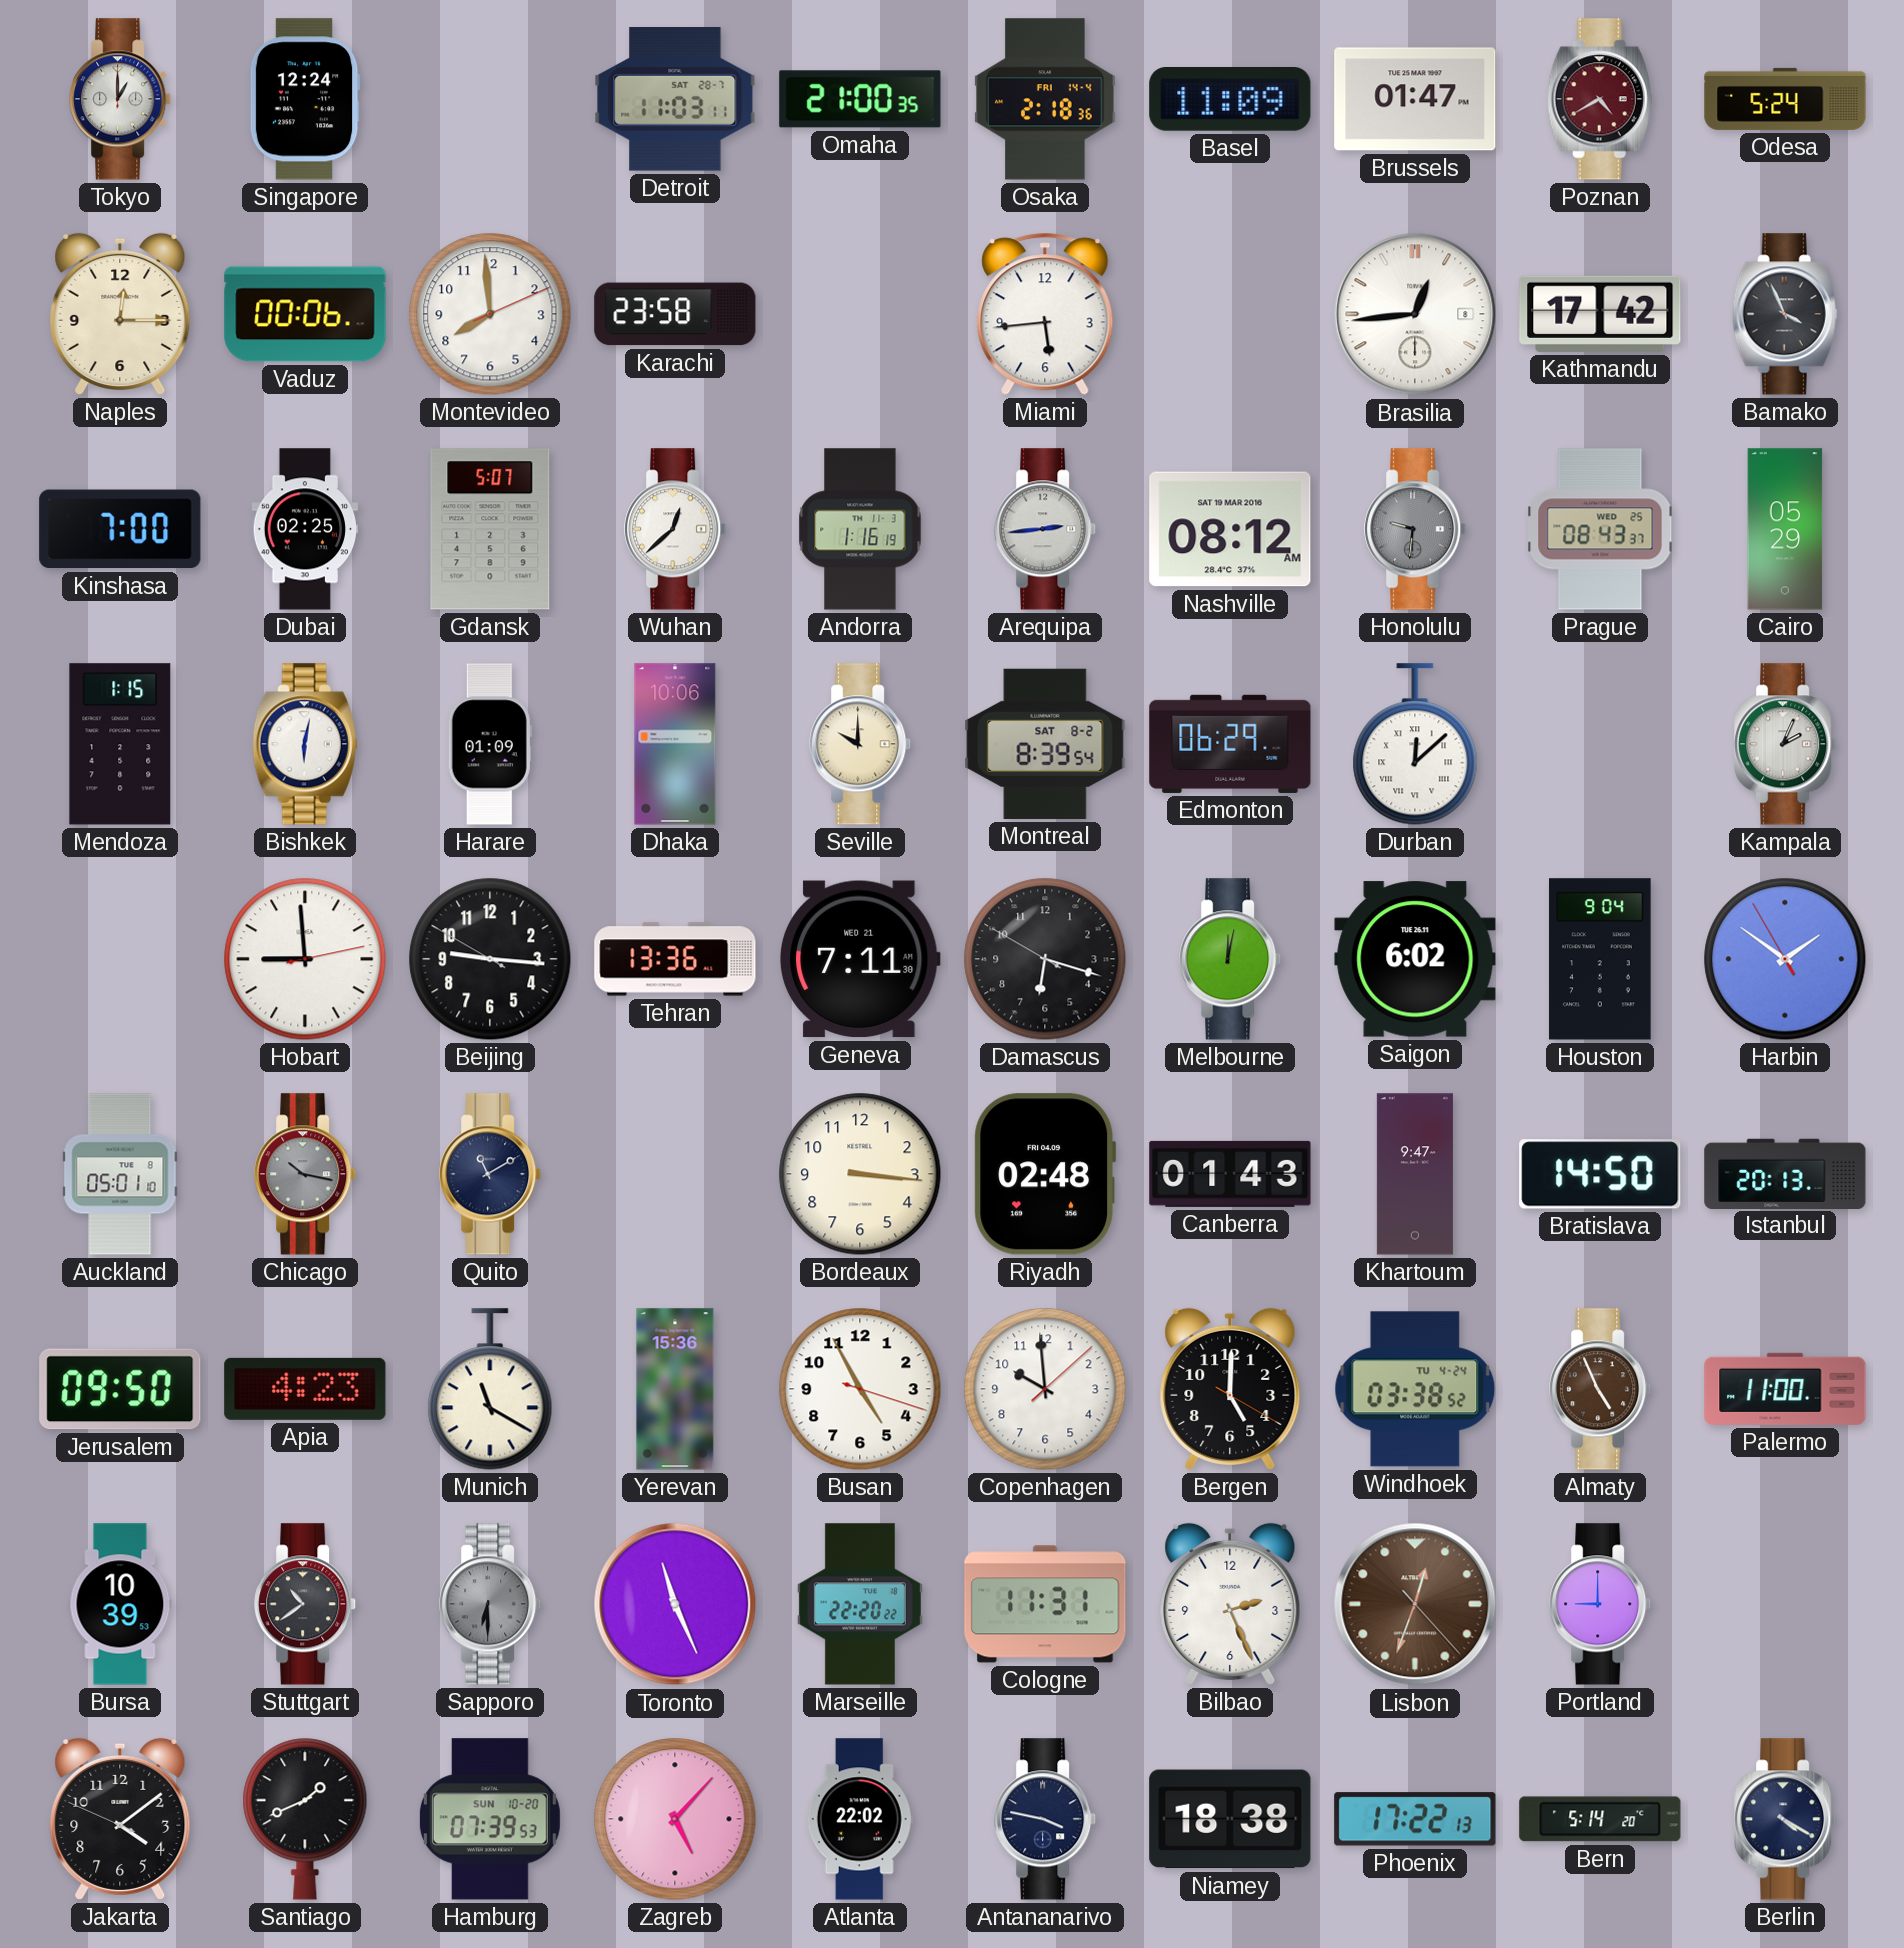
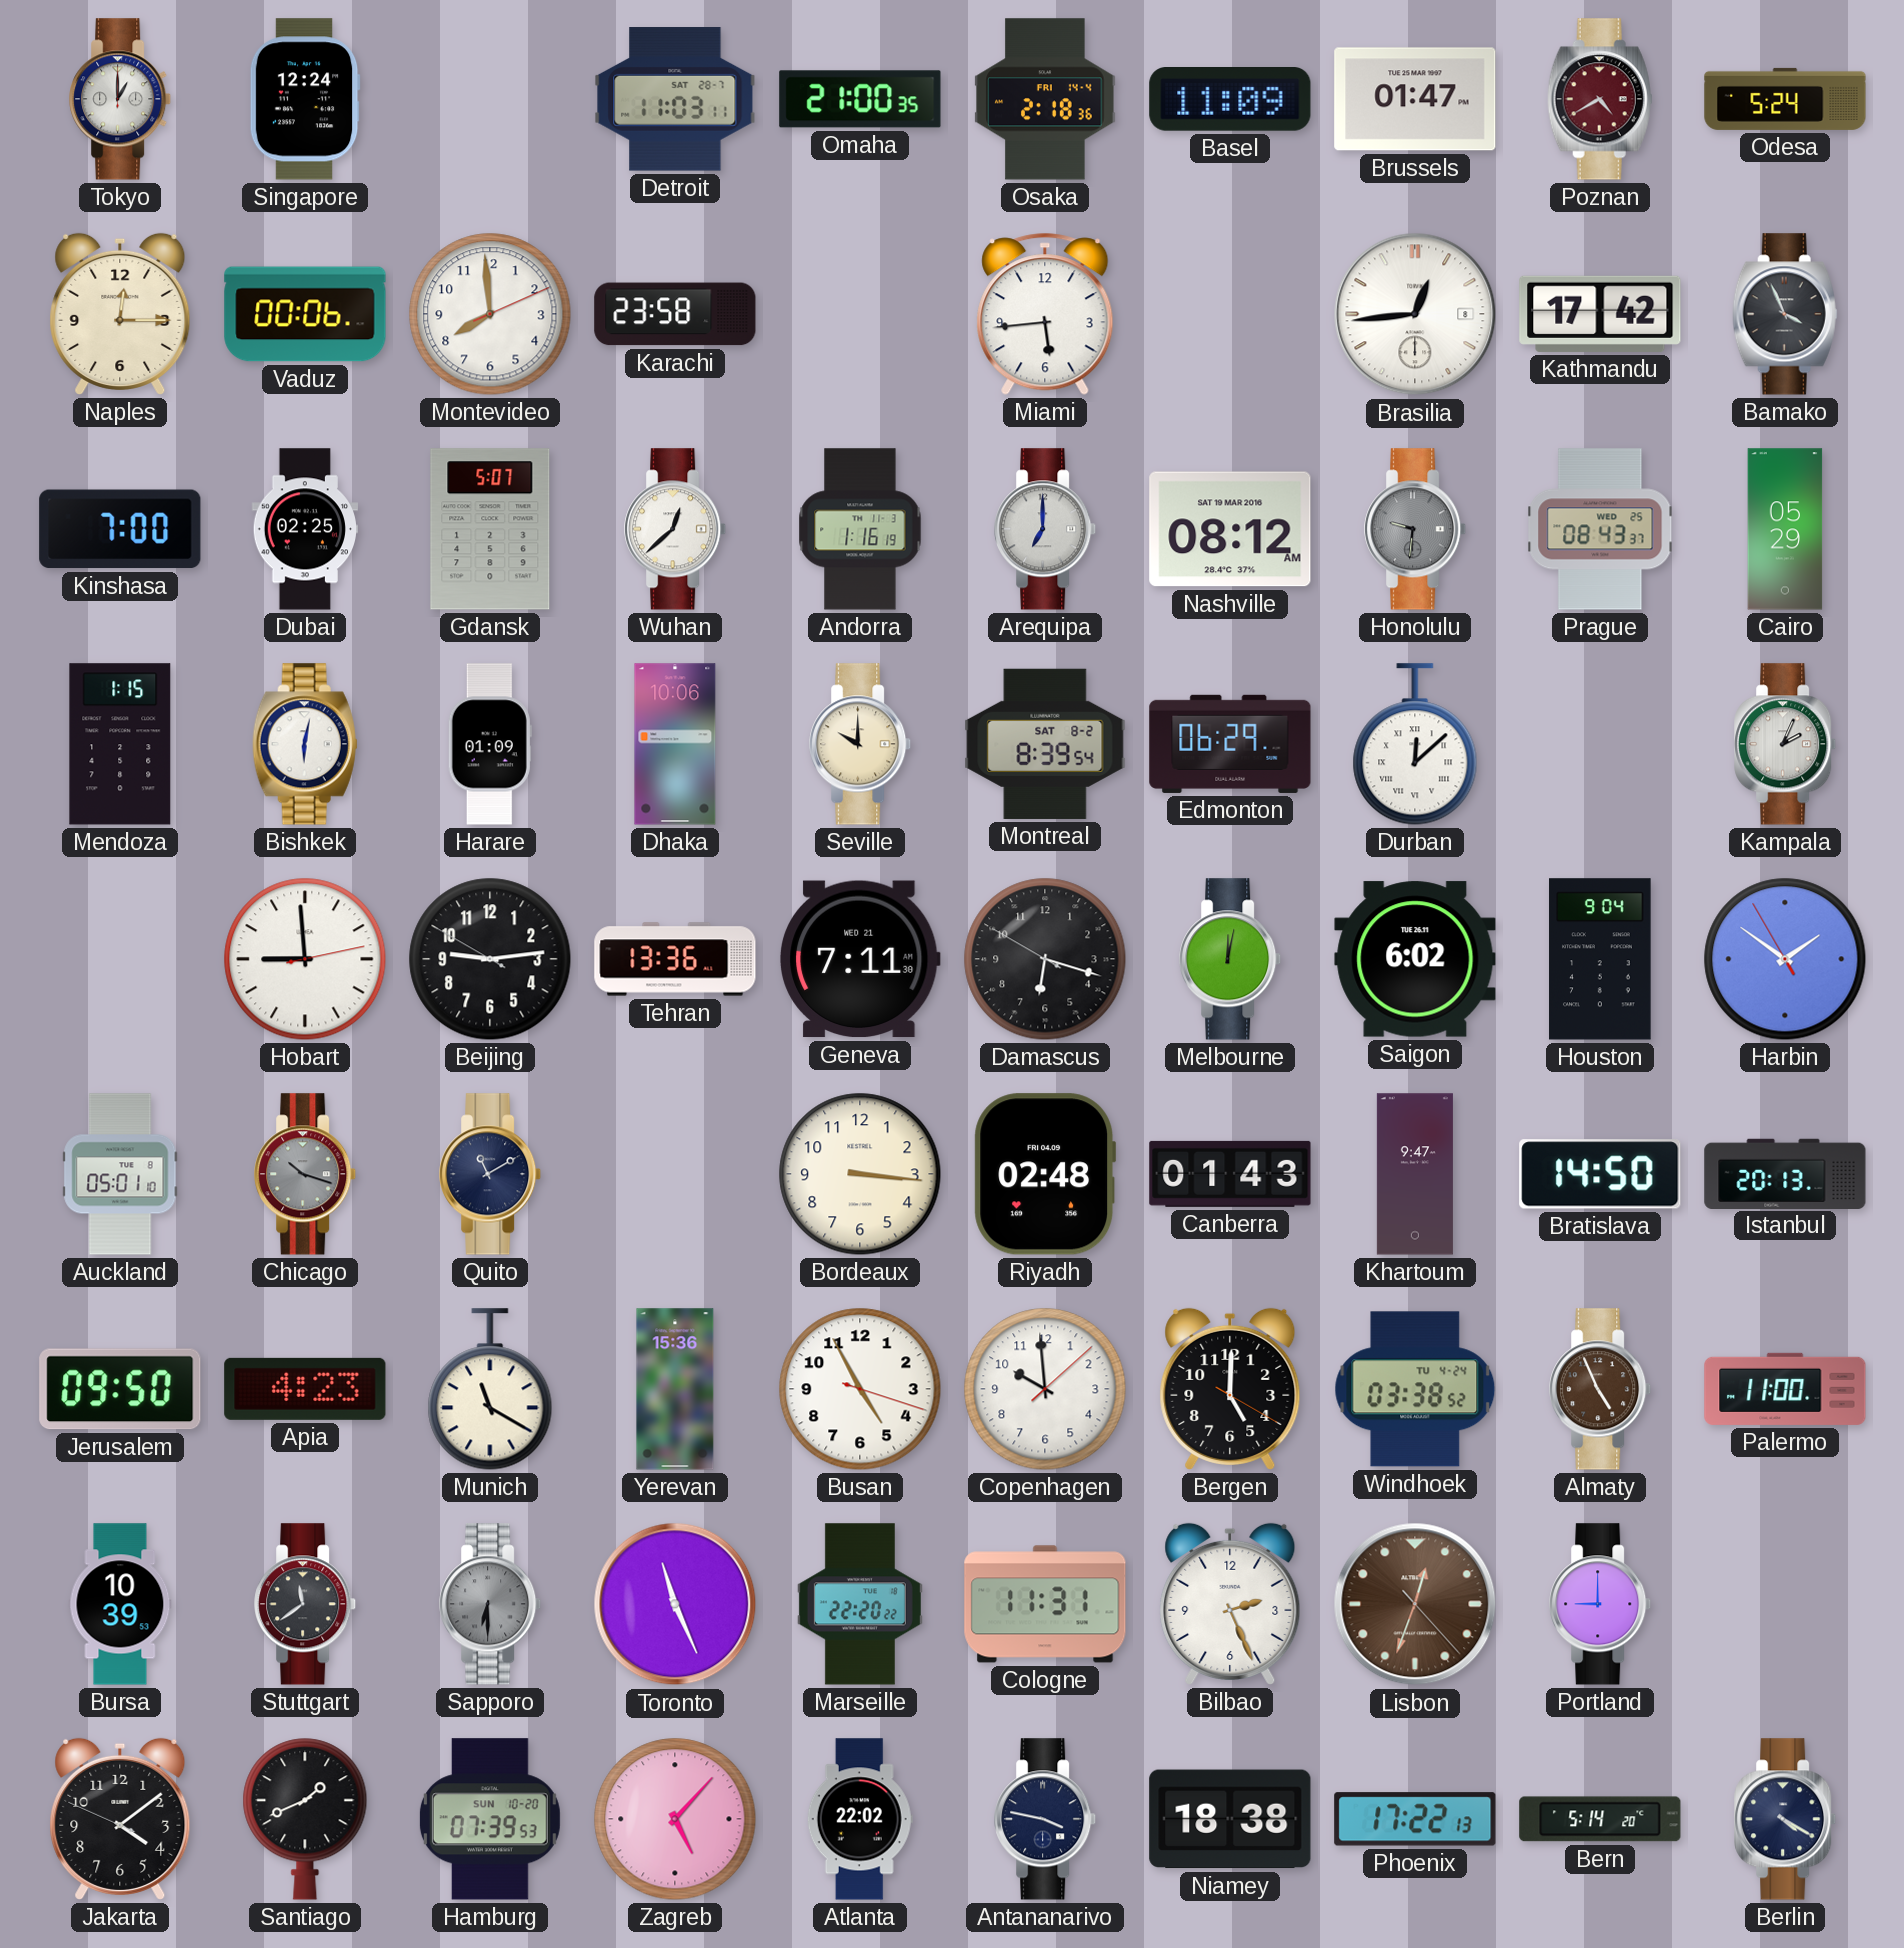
Arequipa: 2:44 -> 7:00 (1046, 529)
Beijing: 9:15 -> 9:13 (490, 959)
Chicago: 10:17 -> 10:18 (306, 1174)
Stuttgart: 10:39 -> 11:39 (306, 1604)
